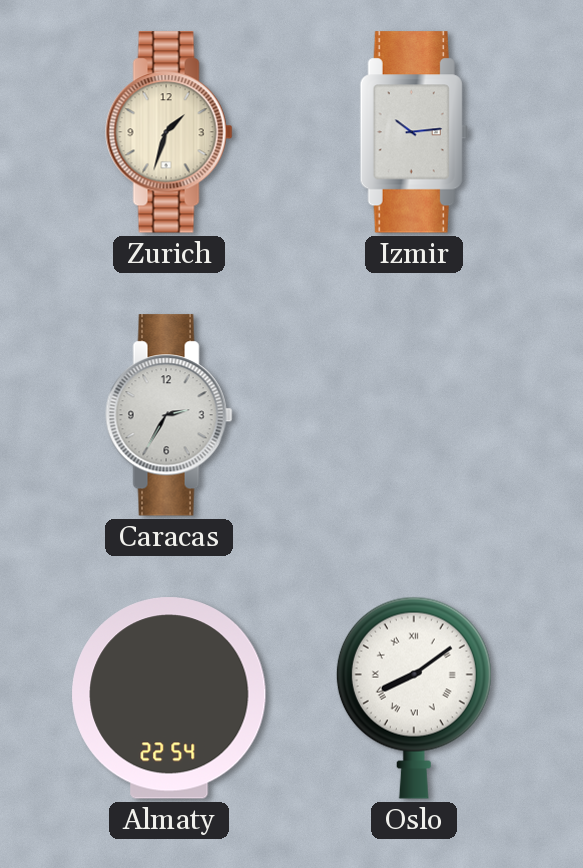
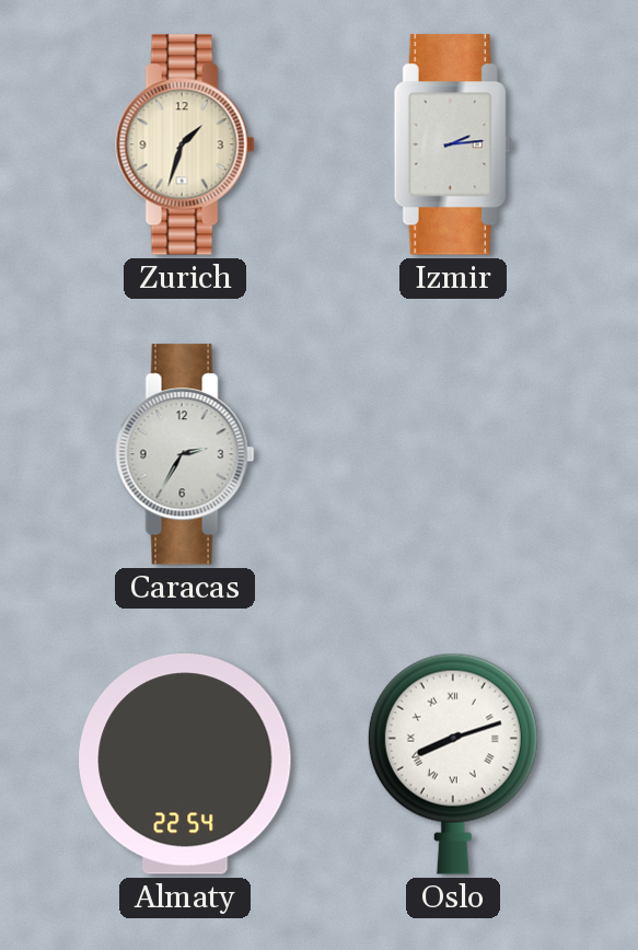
Izmir: 10:14 -> 2:14 (453, 144)
Oslo: 8:09 -> 8:12 (453, 764)
